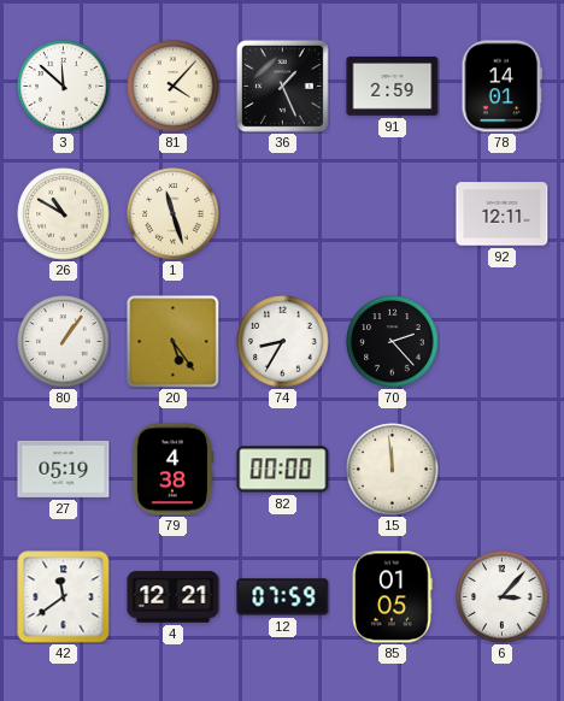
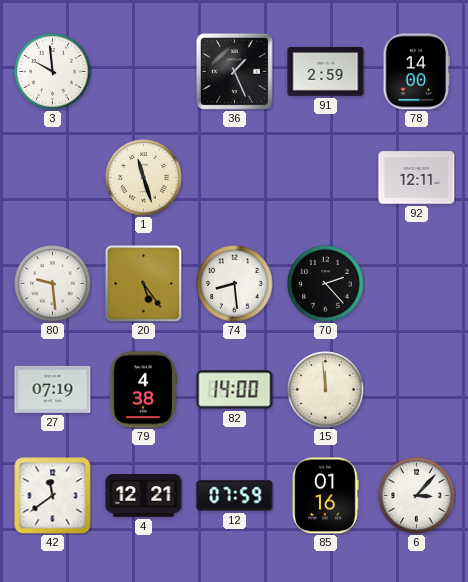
3: 11:52 -> 9:59 (53, 72)
81: 4:07 -> none (174, 87)
78: 14:01 -> 14:00 (417, 72)
26: 10:50 -> none (64, 214)
80: 1:06 -> 9:29 (53, 284)
74: 8:35 -> 8:29 (235, 284)
27: 05:19 -> 07:19 (53, 389)
82: 00:00 -> 14:00 (235, 390)
85: 01:05 -> 01:16 (325, 496)
